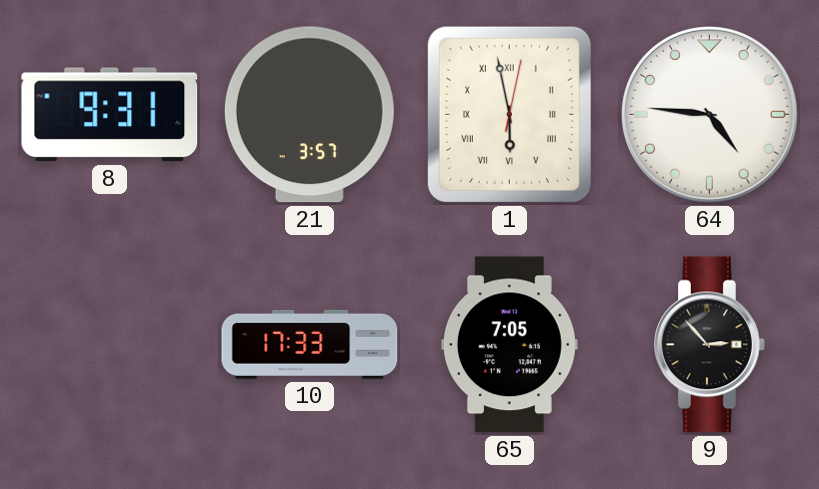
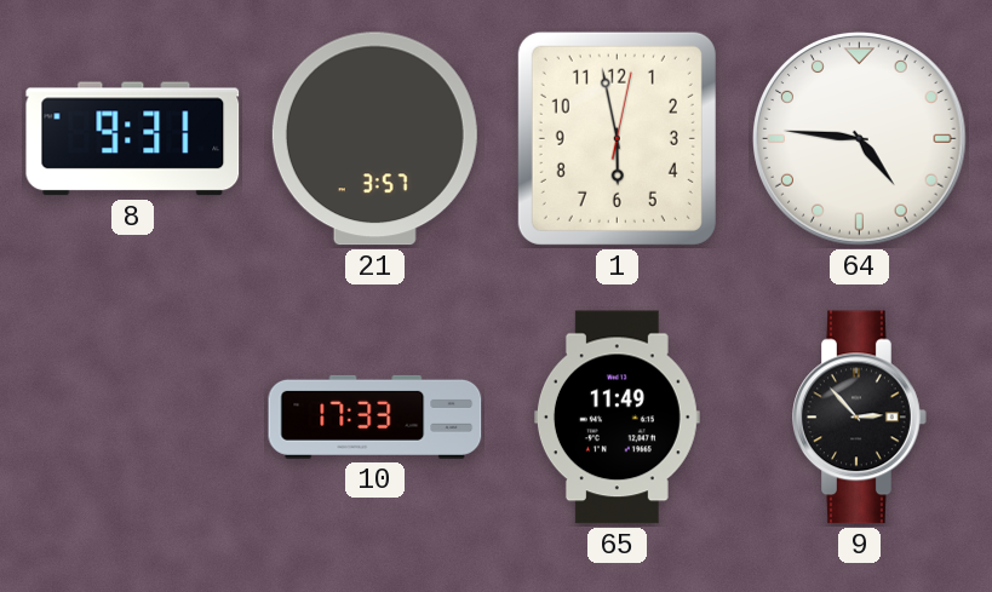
1 numerals: Roman -> Arabic (617, 138)
65: 7:05 -> 11:49 (617, 418)
